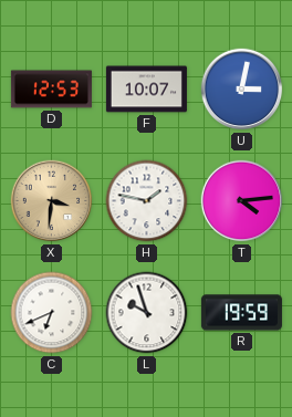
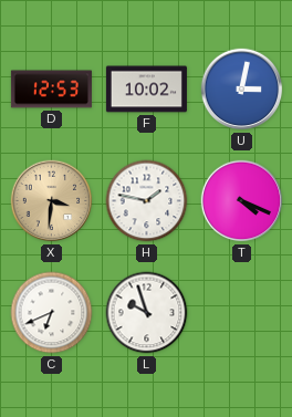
F: 10:07 -> 10:02 (146, 90)
T: 4:14 -> 4:19 (242, 201)
R: 19:59 -> none (241, 313)
